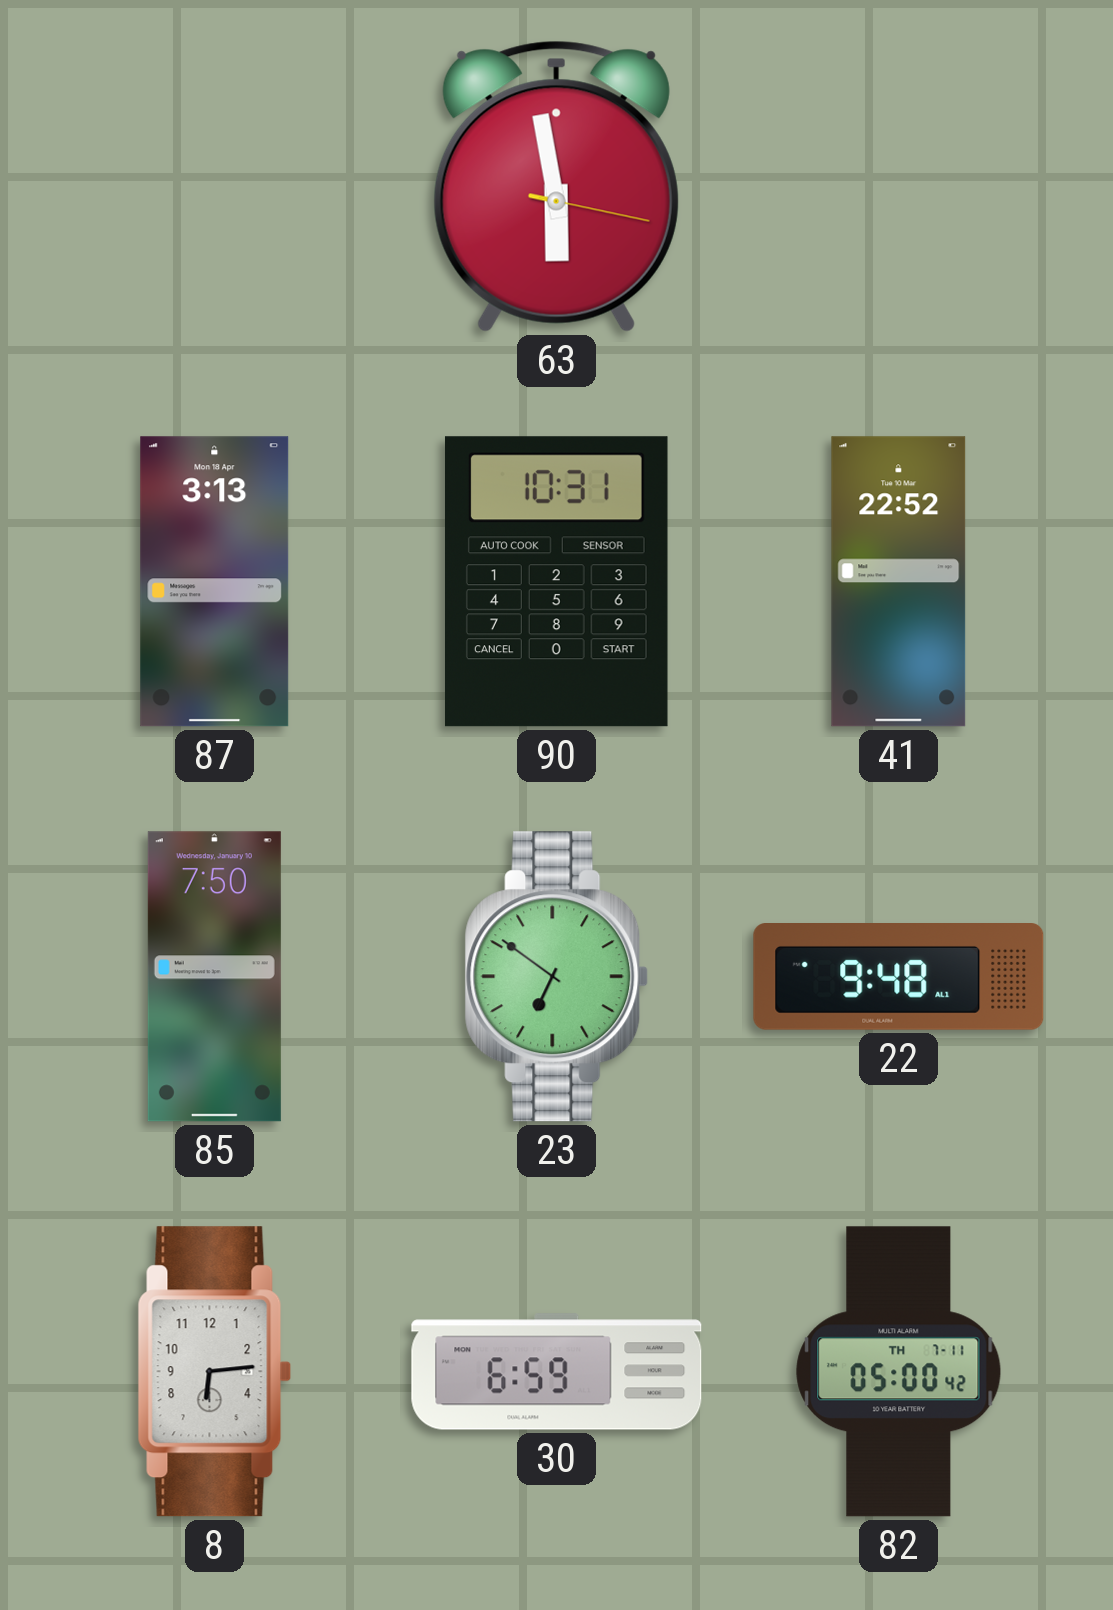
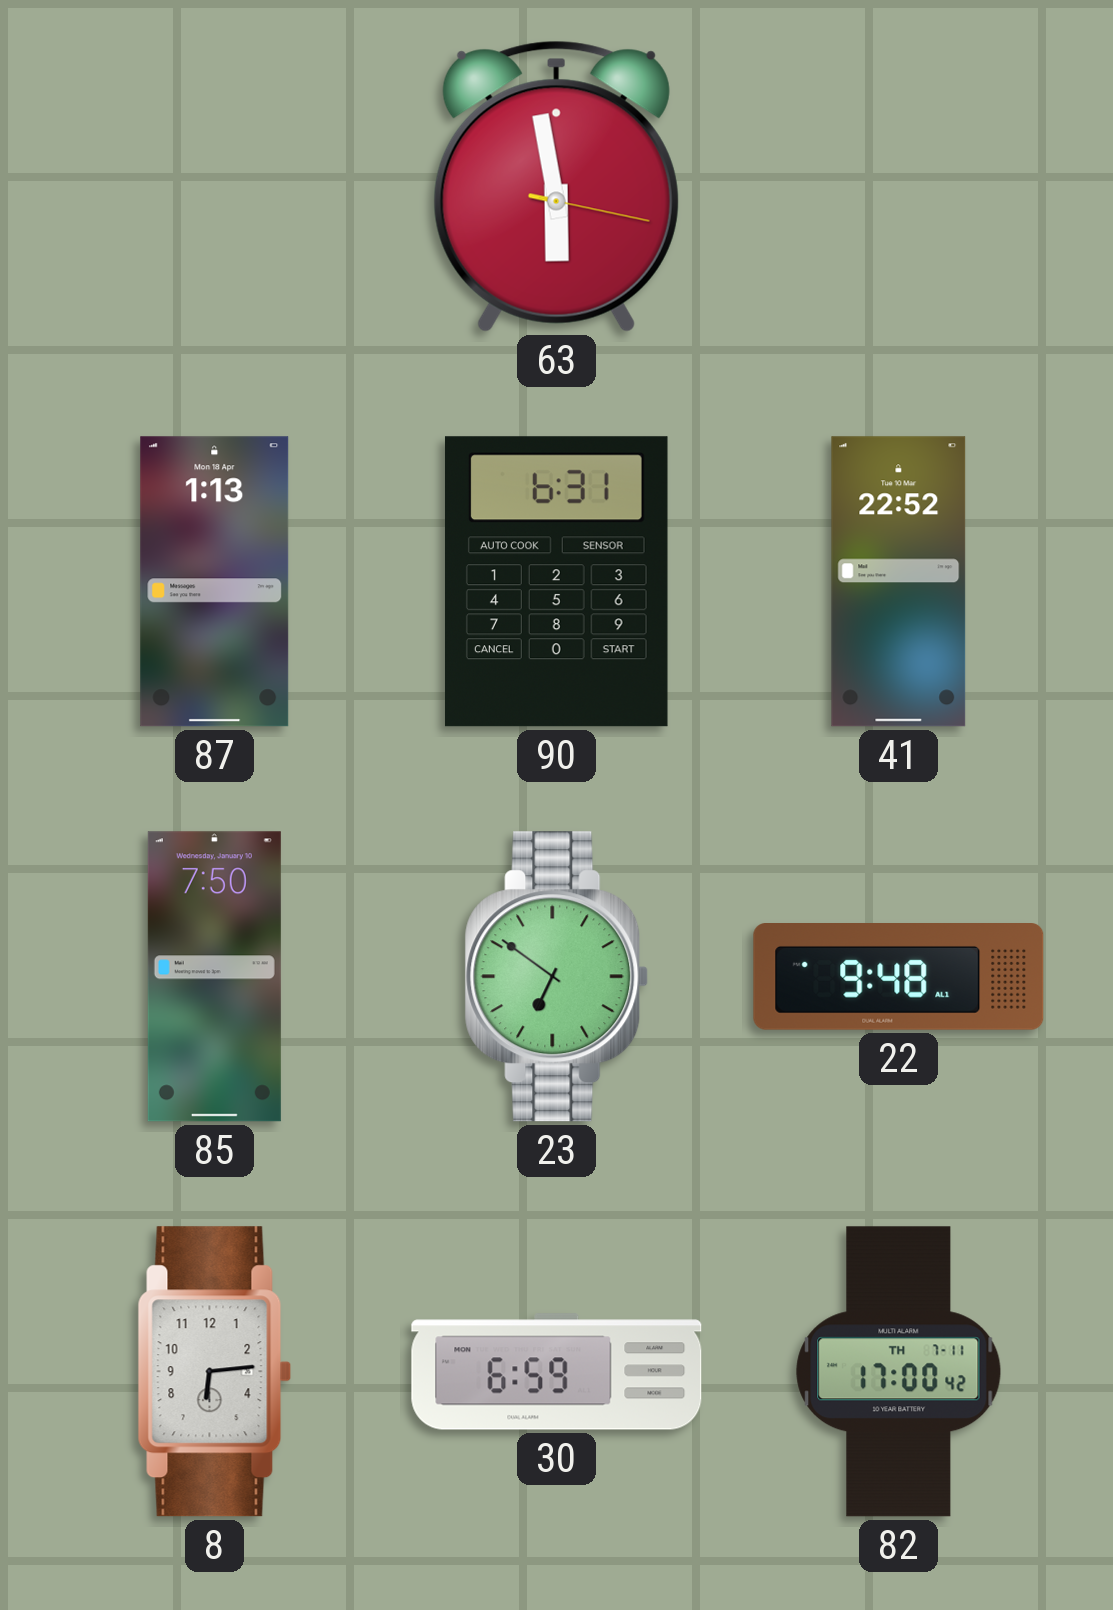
87: 3:13 -> 1:13 (215, 582)
90: 10:31 -> 6:31 (556, 582)
82: 05:00 -> 17:00 (899, 1372)
